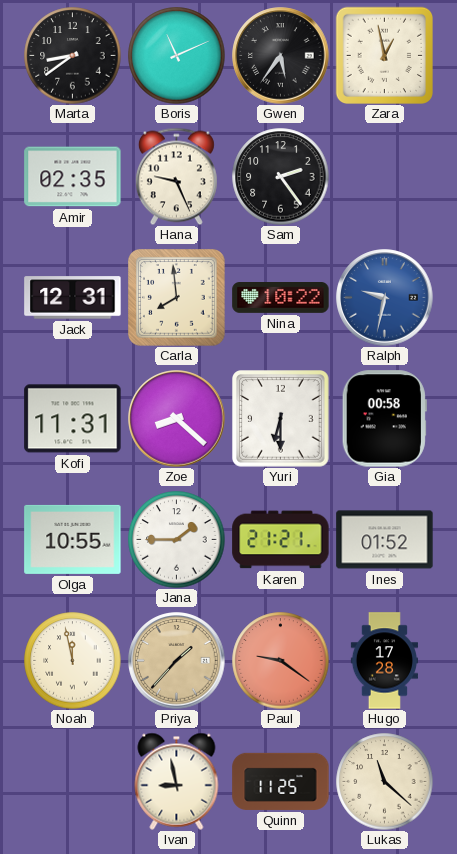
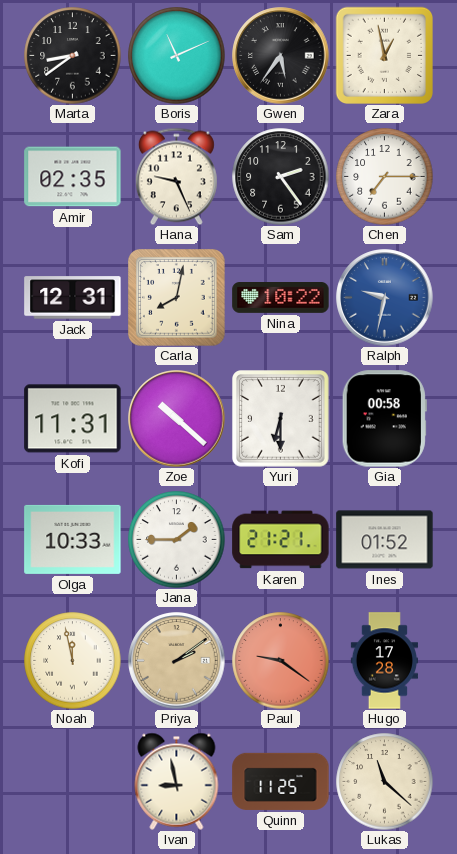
Chen: none -> 7:15 (385, 177)
Carla: 7:59 -> 8:02 (177, 298)
Zoe: 8:22 -> 10:22 (177, 419)
Olga: 10:55 -> 10:33 (73, 539)
Priya: 1:37 -> 2:09 (177, 661)
